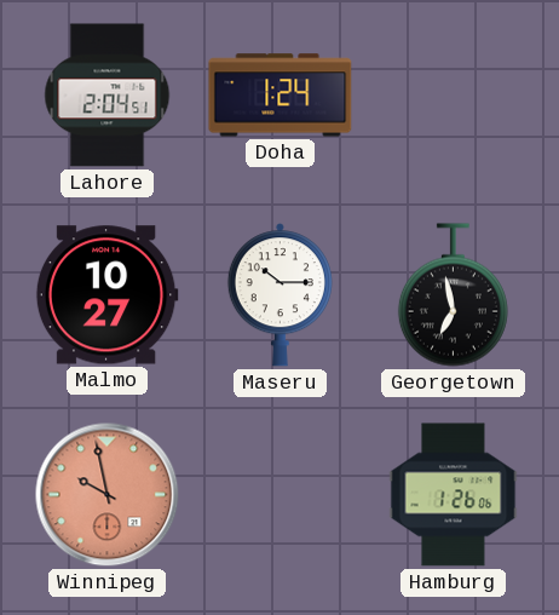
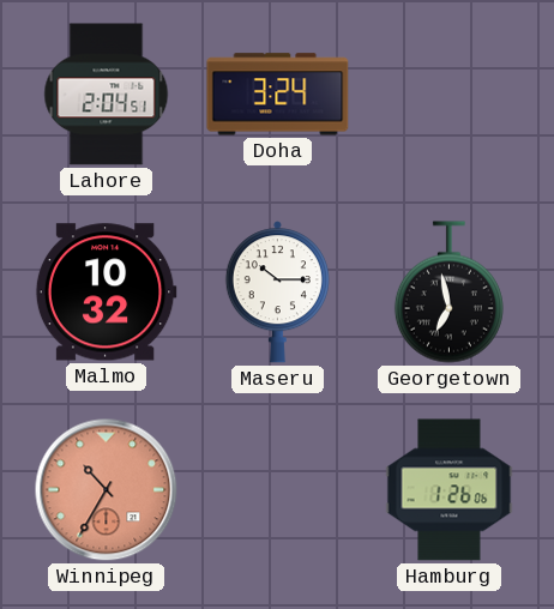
Doha: 1:24 -> 3:24 (278, 95)
Malmo: 10:27 -> 10:32 (106, 293)
Winnipeg: 9:58 -> 10:35 (107, 490)
